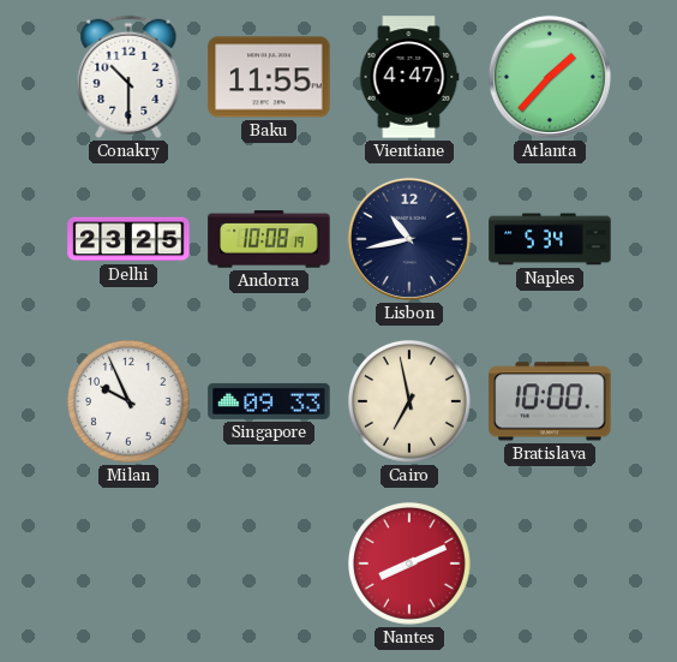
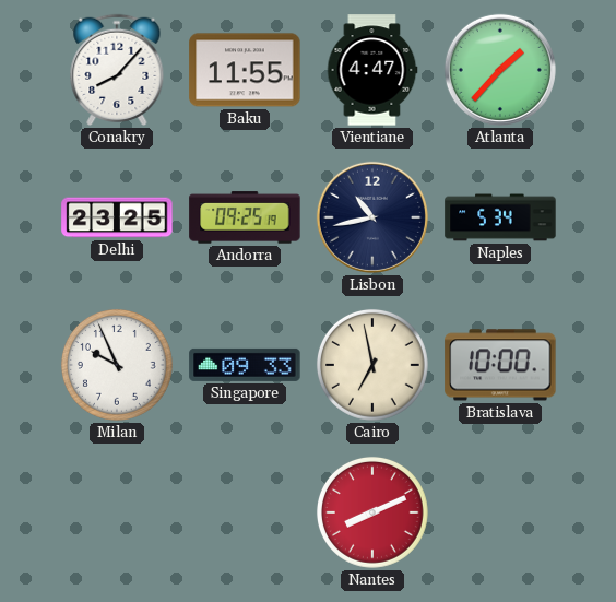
Conakry: 10:30 -> 8:07 (117, 70)
Andorra: 10:08 -> 09:25 (245, 217)
